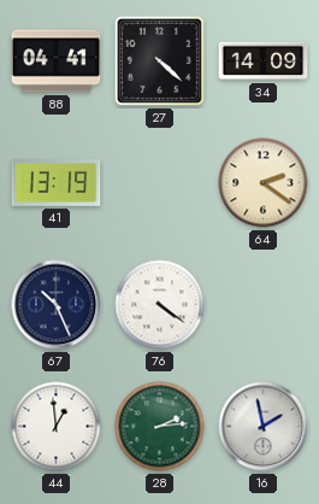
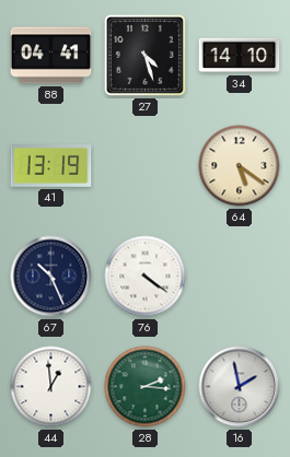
27: 4:22 -> 4:27 (144, 55)
34: 14:09 -> 14:10 (240, 56)
64: 2:21 -> 5:21 (240, 166)
28: 2:14 -> 2:16 (146, 387)
